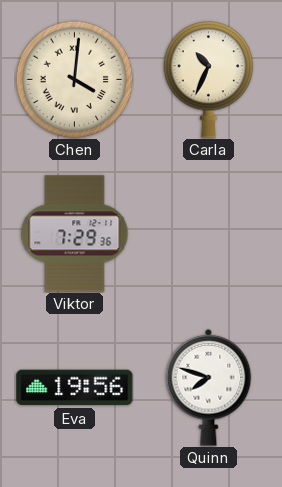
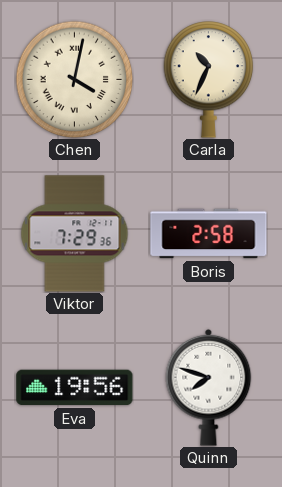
Chen: 4:01 -> 4:02 (74, 79)
Boris: none -> 2:58 (209, 234)
